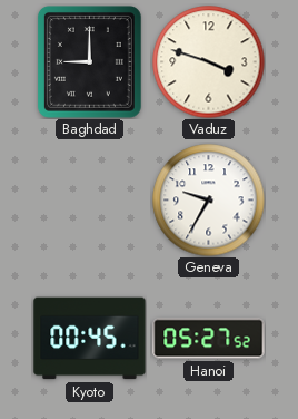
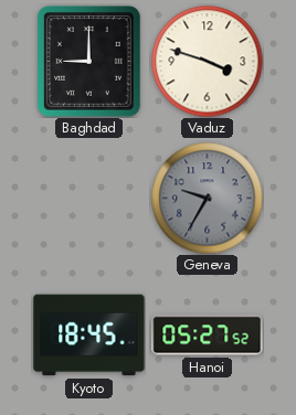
Geneva dial: white -> grey (208, 199)
Kyoto: 00:45 -> 18:45 (89, 336)
